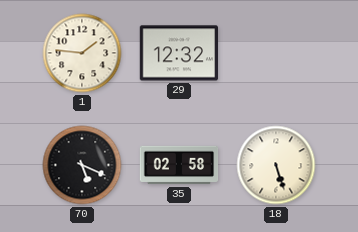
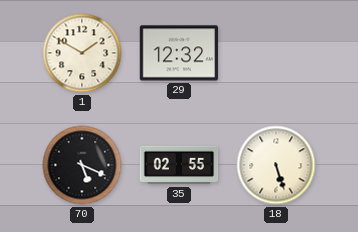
1: 1:46 -> 1:50 (82, 53)
35: 02:58 -> 02:55 (179, 165)
